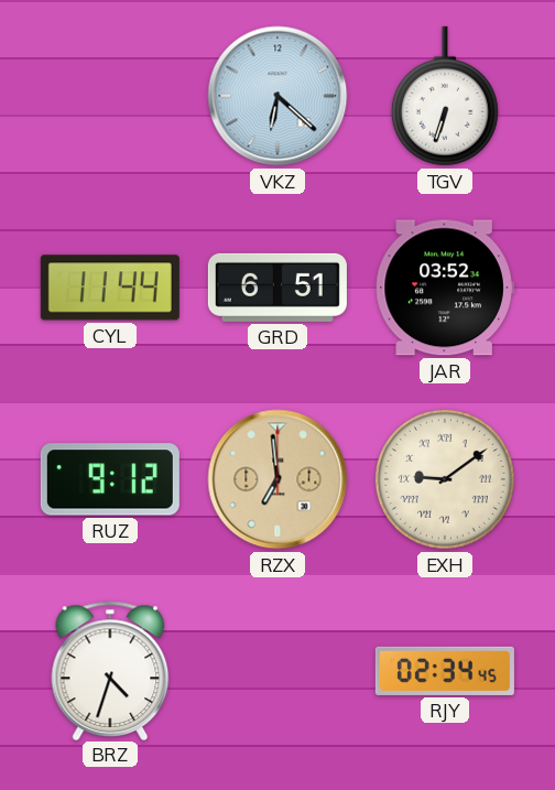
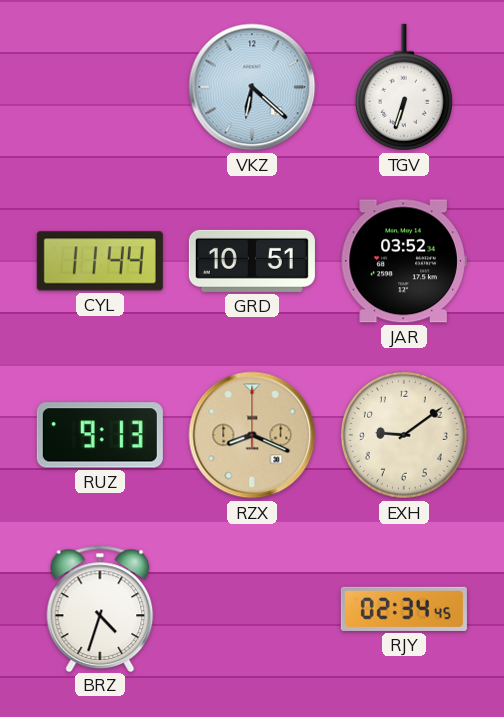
GRD: 6:51 -> 10:51 (252, 261)
RUZ: 9:12 -> 9:13 (100, 435)
RZX: 6:59 -> 8:19 (252, 435)
EXH numerals: Roman -> Arabic (404, 435)
